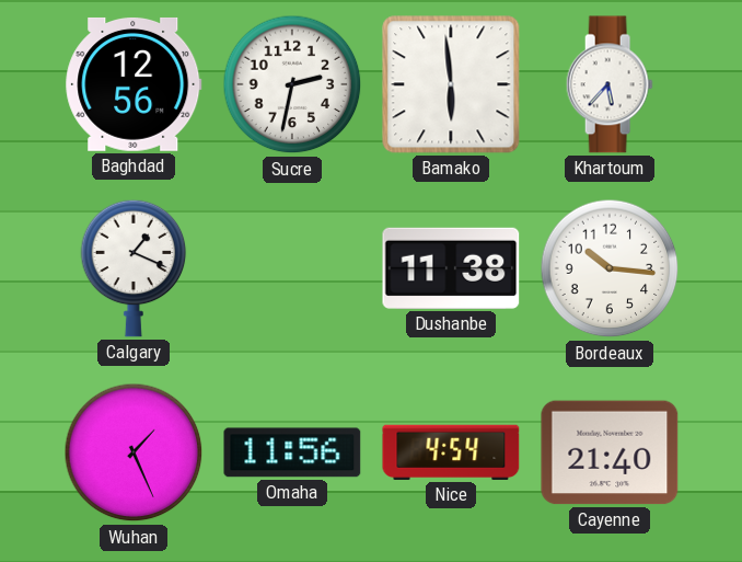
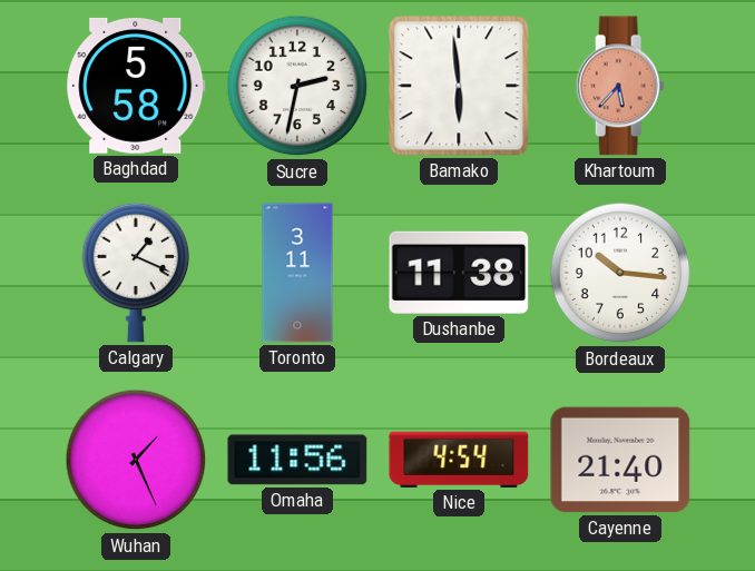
Baghdad: 12:56 -> 5:58 (136, 86)
Khartoum dial: white -> salmon (620, 86)
Toronto: none -> 3:11 (297, 273)
